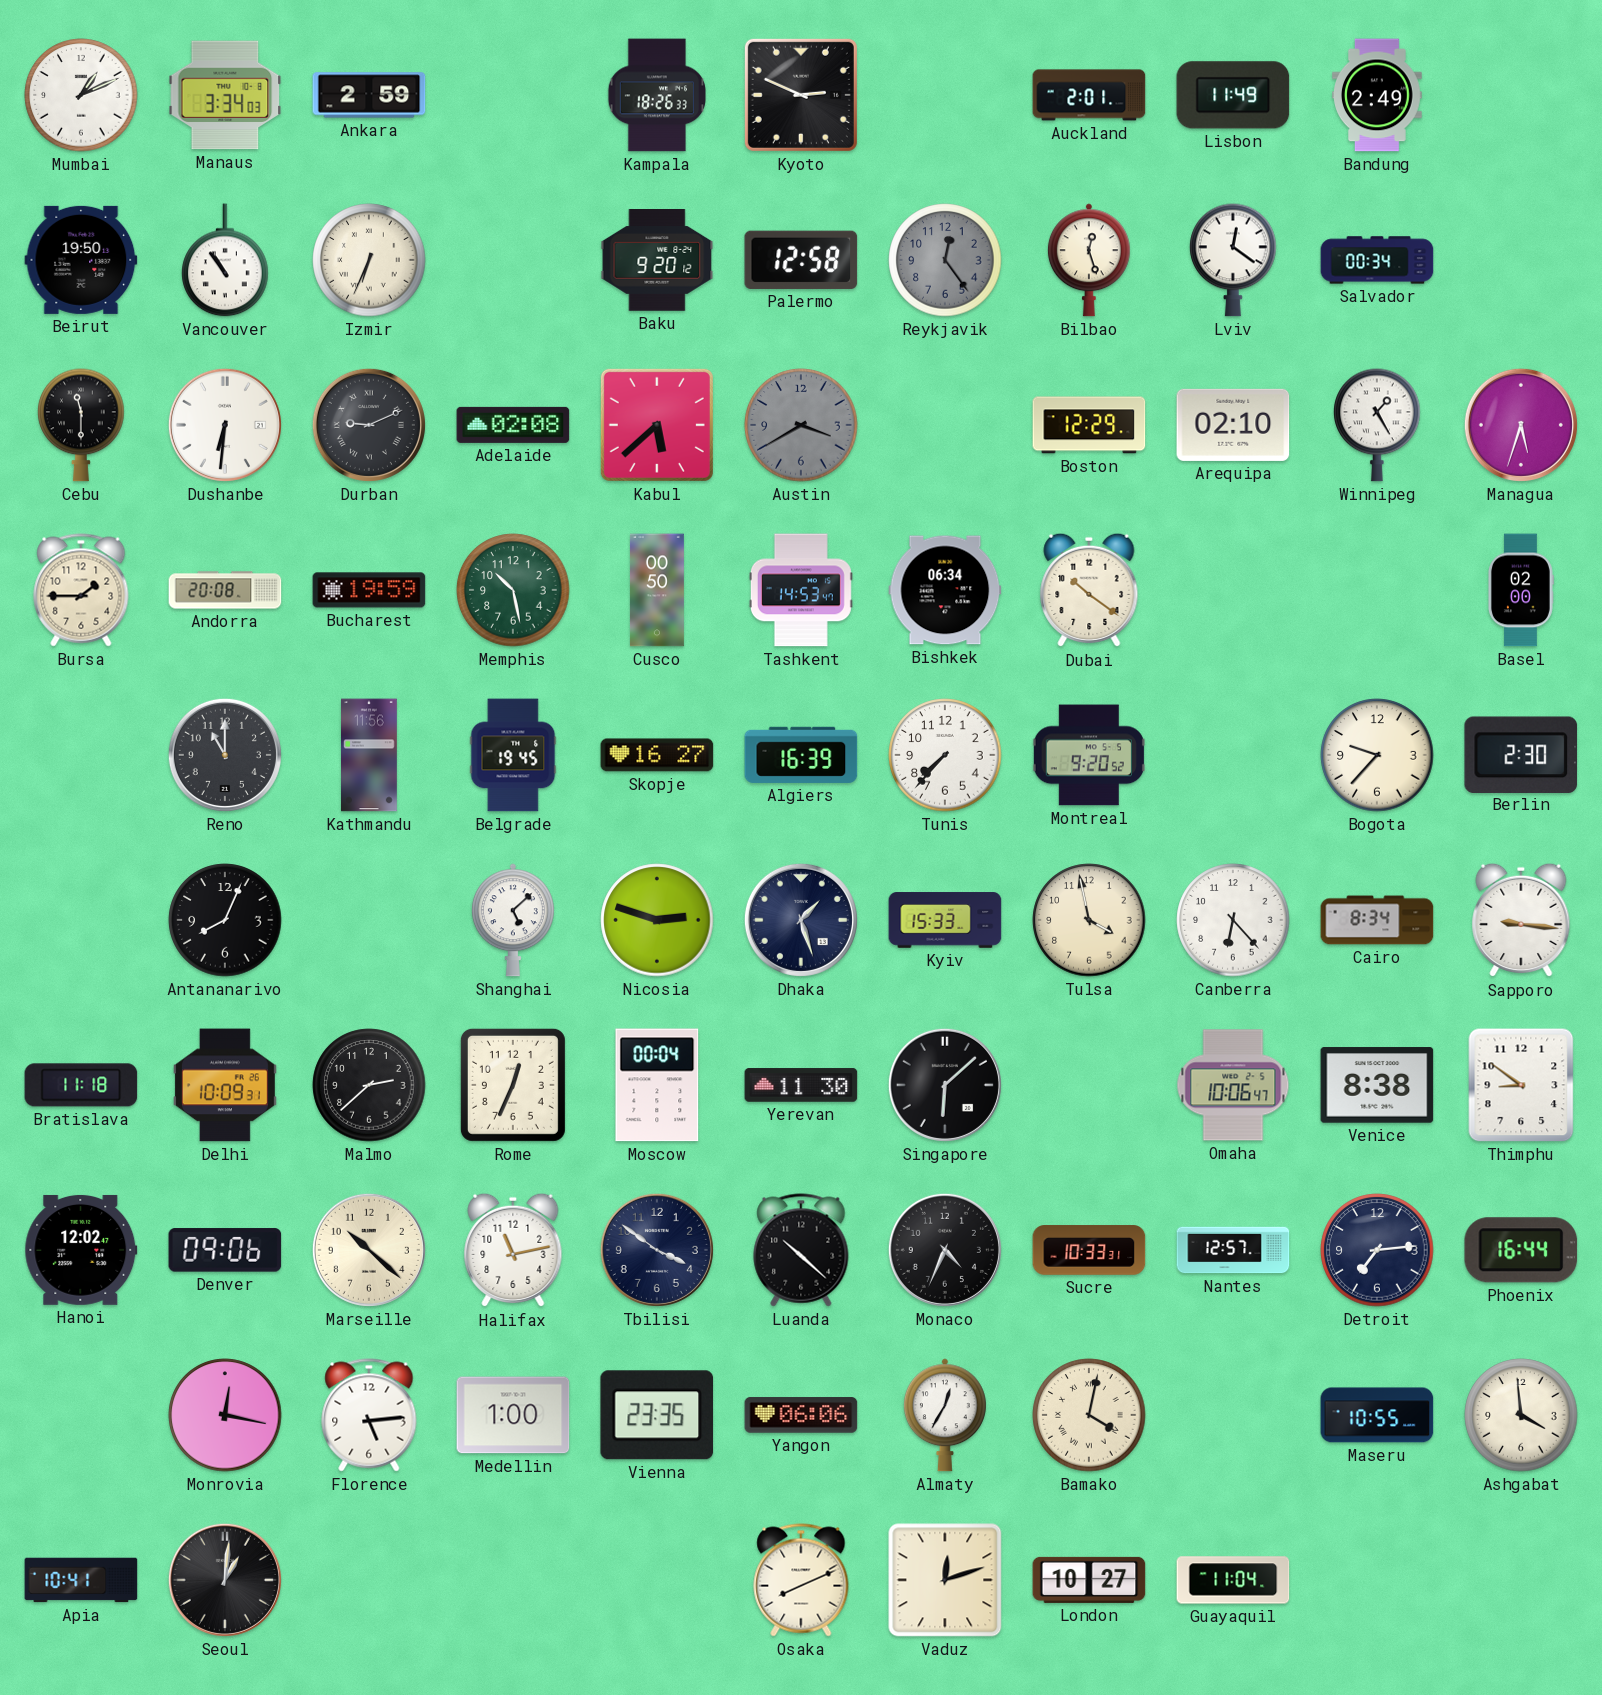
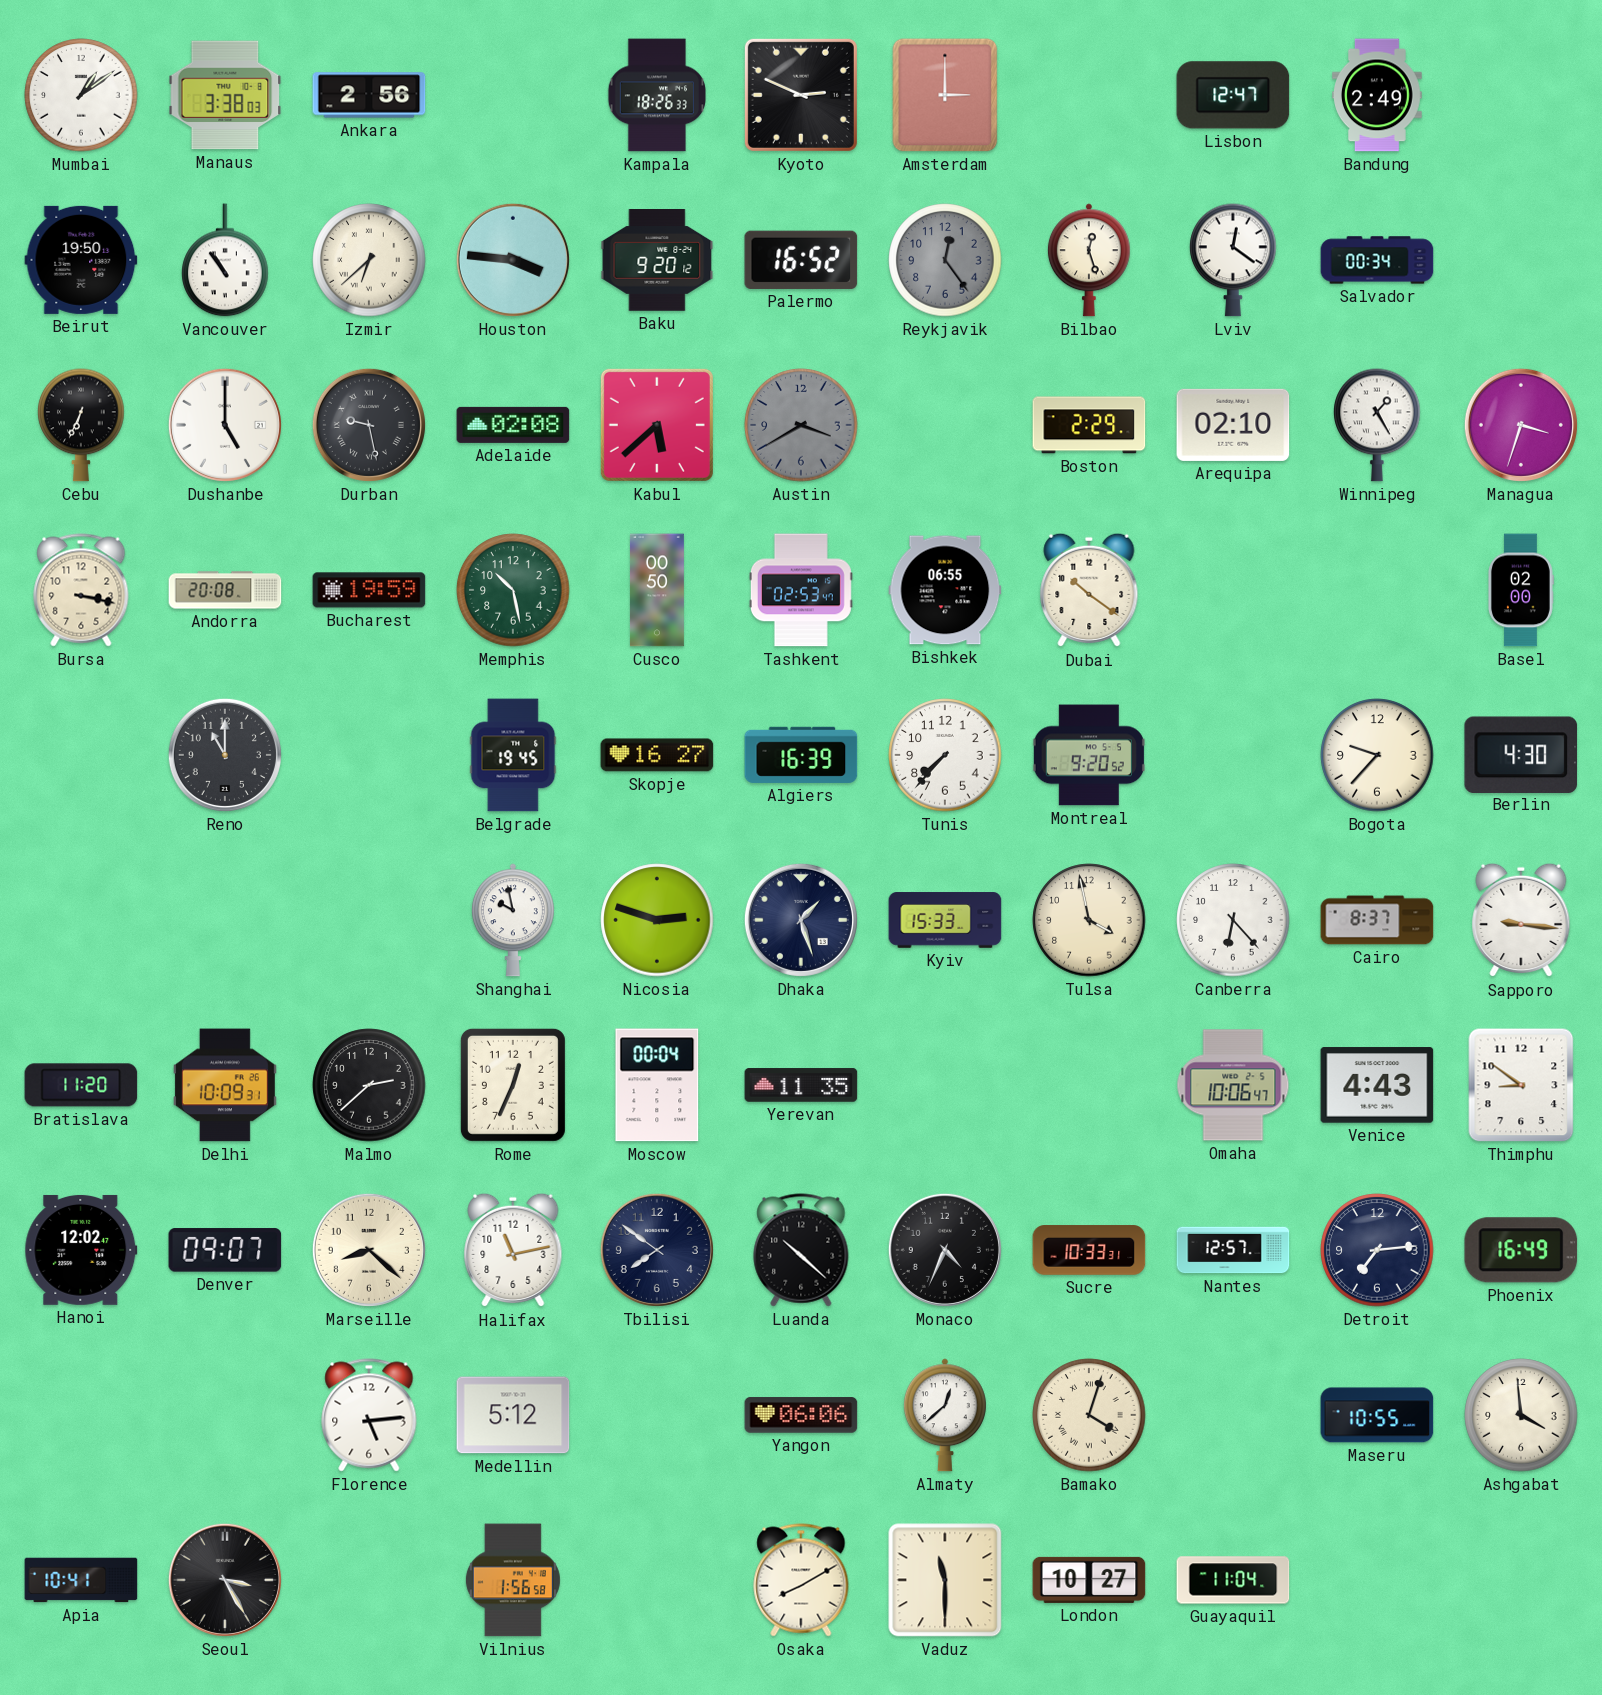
Mumbai: 1:11 -> 1:09 (81, 95)
Manaus: 3:34 -> 3:38 (225, 95)
Ankara: 2:59 -> 2:56 (369, 95)
Amsterdam: none -> 3:00 (945, 95)
Auckland: 2:01 -> none (1089, 95)
Lisbon: 11:49 -> 12:47 (1233, 95)
Izmir: 6:34 -> 6:38 (369, 260)
Houston: none -> 3:46 (513, 260)
Palermo: 12:58 -> 16:52 (801, 260)
Cebu: 11:30 -> 6:34 (81, 425)
Dushanbe: 6:31 -> 5:00 (225, 425)
Durban: 9:11 -> 9:28 (369, 425)
Boston: 12:29 -> 2:29 (1089, 425)
Managua: 5:33 -> 3:33 (1521, 425)
Bursa: 1:45 -> 3:17 (81, 590)
Tashkent: 14:53 -> 02:53 (801, 590)
Bishkek: 06:34 -> 06:55 (945, 590)
Kathmandu: 11:56 -> none (370, 755)
Berlin: 2:30 -> 4:30 (1521, 754)
Antananarivo: 8:04 -> none (225, 920)
Shanghai: 5:08 -> 9:58 (513, 920)
Cairo: 8:34 -> 8:37 (1377, 920)
Bratislava: 11:18 -> 11:20 (81, 1085)
Yerevan: 11:30 -> 11:35 (801, 1085)
Singapore: 6:08 -> none (945, 1085)
Venice: 8:38 -> 4:43 (1377, 1085)
Denver: 09:06 -> 09:07 (225, 1250)
Marseille: 10:22 -> 8:22 (369, 1250)
Tbilisi: 3:51 -> 7:51 (657, 1250)
Phoenix: 16:44 -> 16:49 (1521, 1250)
Monrovia: 12:17 -> none (225, 1415)
Medellin: 1:00 -> 5:12 (513, 1415)
Vienna: 23:35 -> none (657, 1415)
Almaty: 12:35 -> 12:38 (945, 1415)
Bamako: 4:02 -> 4:03 (1089, 1415)
Seoul: 1:01 -> 3:25 (225, 1580)
Vilnius: none -> 1:56 (513, 1580)
Osaka: 8:11 -> 8:10 (801, 1580)
Vaduz: 12:12 -> 11:30 (945, 1580)
